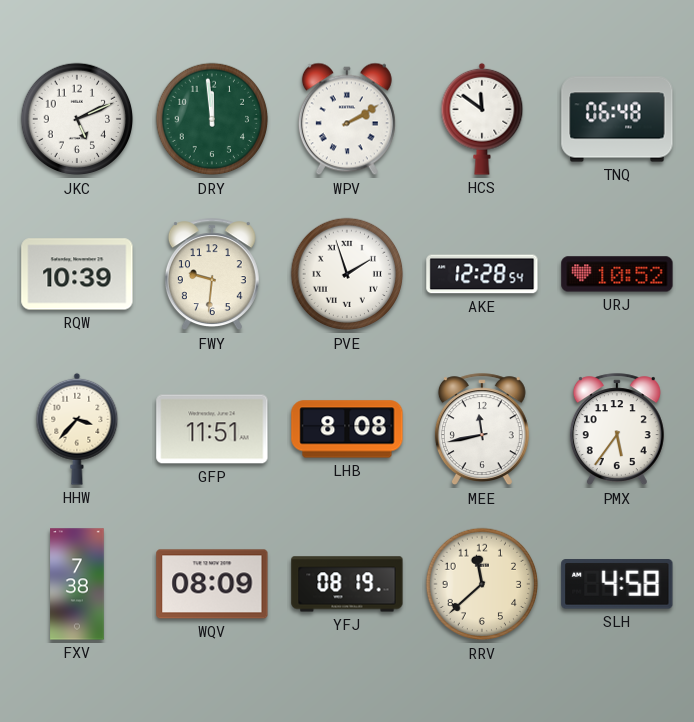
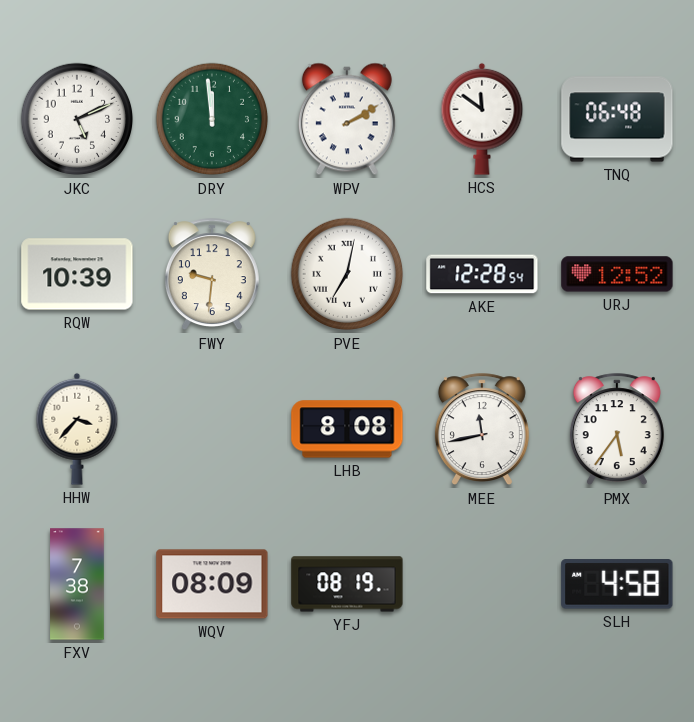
PVE: 1:57 -> 7:02 (347, 274)
URJ: 10:52 -> 12:52 (617, 274)
GFP: 11:51 -> none (212, 429)
RRV: 11:38 -> none (482, 584)
